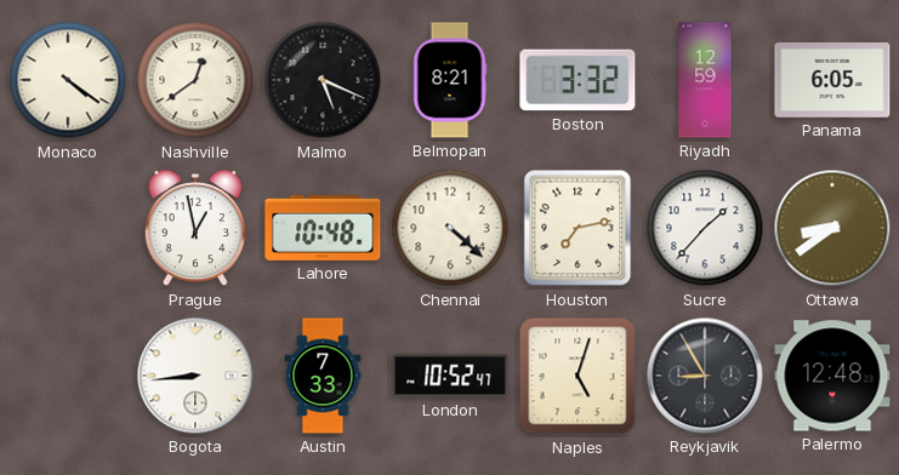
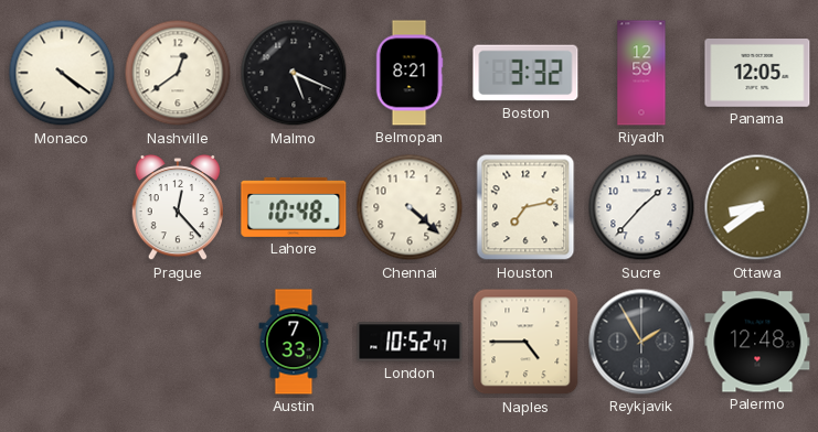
Panama: 6:05 -> 12:05 (757, 74)
Prague: 12:58 -> 12:23 (177, 207)
Bogota: 8:44 -> none (195, 376)
Naples: 5:03 -> 4:45 (525, 342)
Reykjavik: 8:55 -> 1:55 (641, 342)
